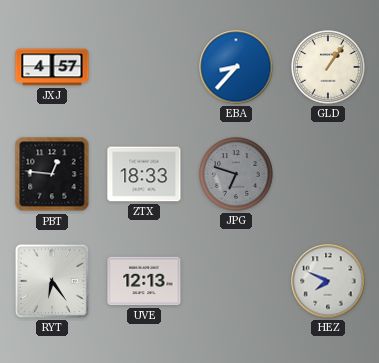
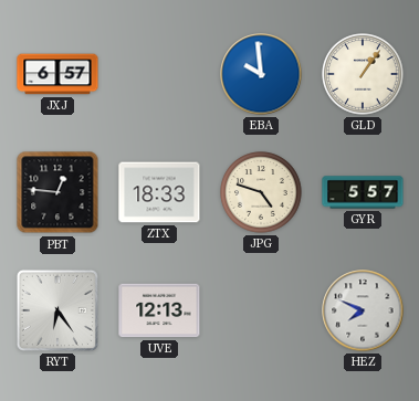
JXJ: 4:57 -> 6:57 (57, 74)
EBA: 8:37 -> 9:59 (261, 74)
JPG: 6:48 -> 4:48 (261, 192)
JPG dial: grey -> cream (261, 192)
GYR: none -> 5:57 (363, 192)
